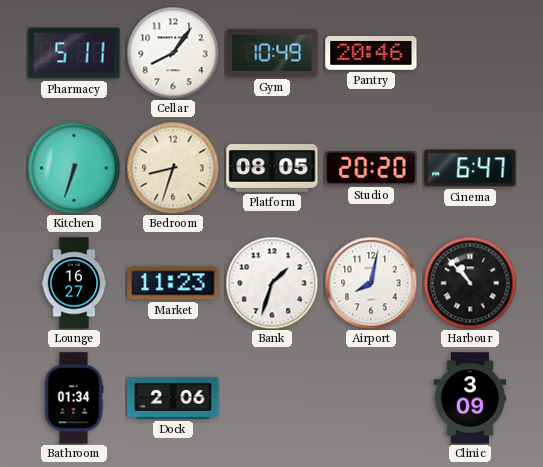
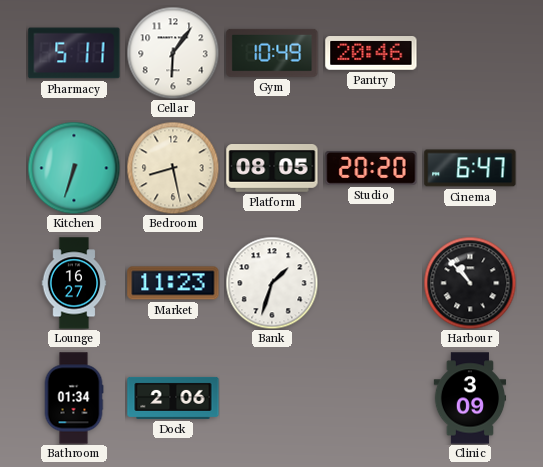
Cellar: 8:06 -> 6:06 (173, 53)
Bedroom: 8:33 -> 8:28 (173, 168)
Airport: 8:02 -> none (371, 283)
